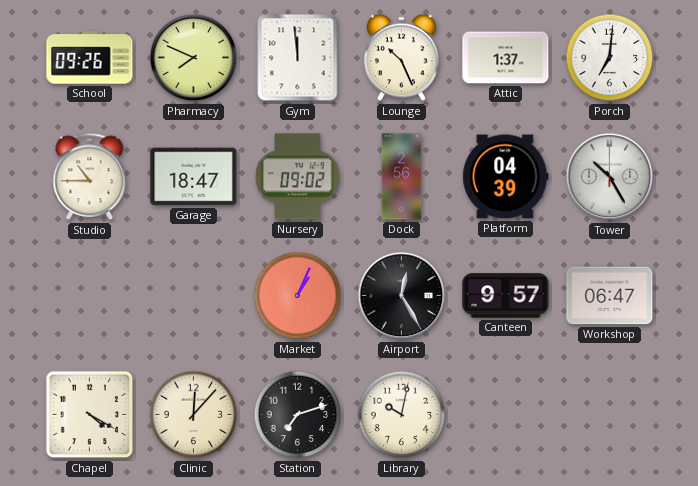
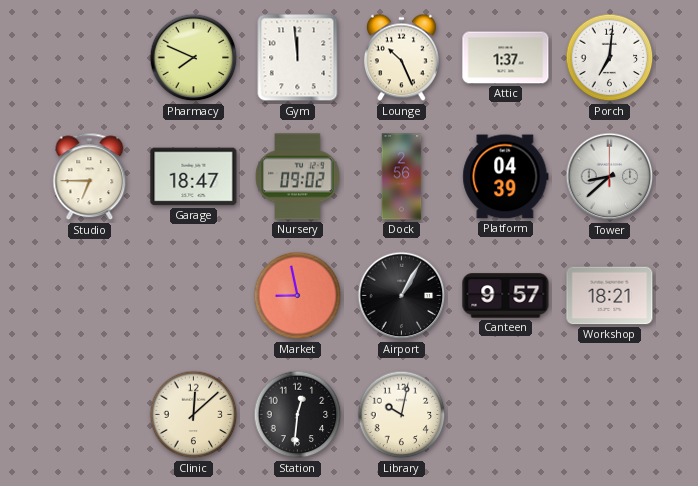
School: 09:26 -> none (90, 58)
Studio: 10:45 -> 6:45 (90, 177)
Tower: 10:25 -> 8:38 (610, 177)
Market: 1:04 -> 8:58 (298, 296)
Airport: 12:25 -> 1:05 (402, 296)
Workshop: 06:47 -> 18:21 (610, 296)
Chapel: 4:20 -> none (90, 415)
Clinic: 12:07 -> 12:08 (194, 415)
Station: 7:12 -> 12:31 (298, 415)
